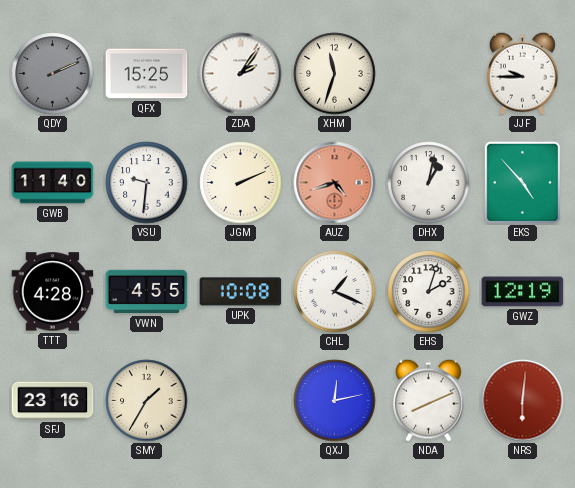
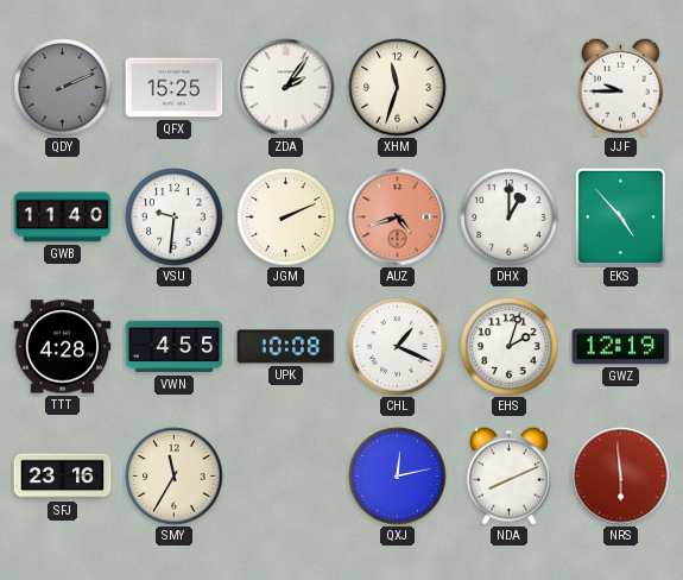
DHX: 1:02 -> 1:00 (510, 218)
SMY: 1:35 -> 11:35 (175, 477)
NRS: 6:01 -> 5:59 (621, 477)
